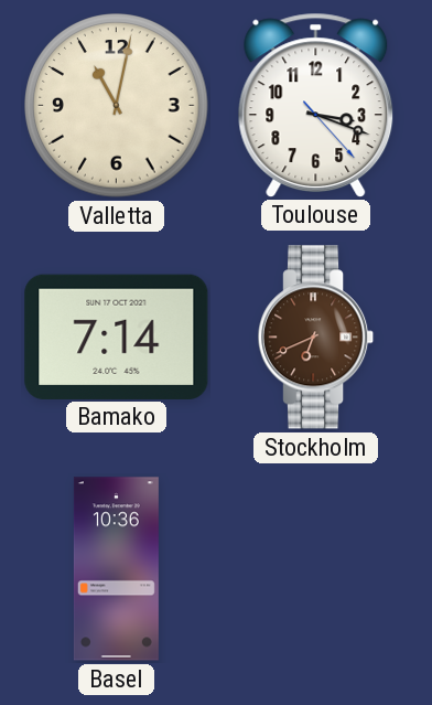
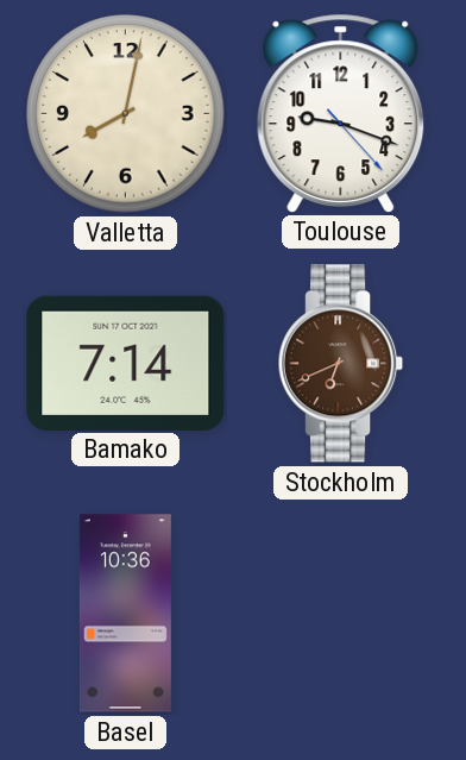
Valletta: 11:02 -> 8:02 (126, 114)
Toulouse: 3:18 -> 9:18 (341, 113)
